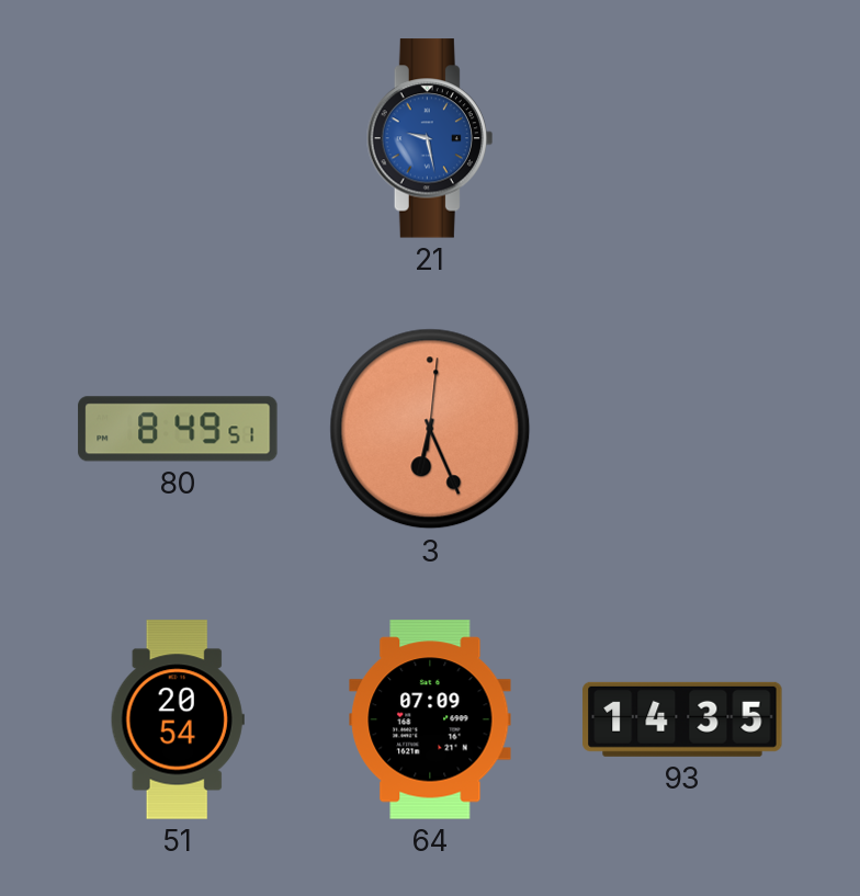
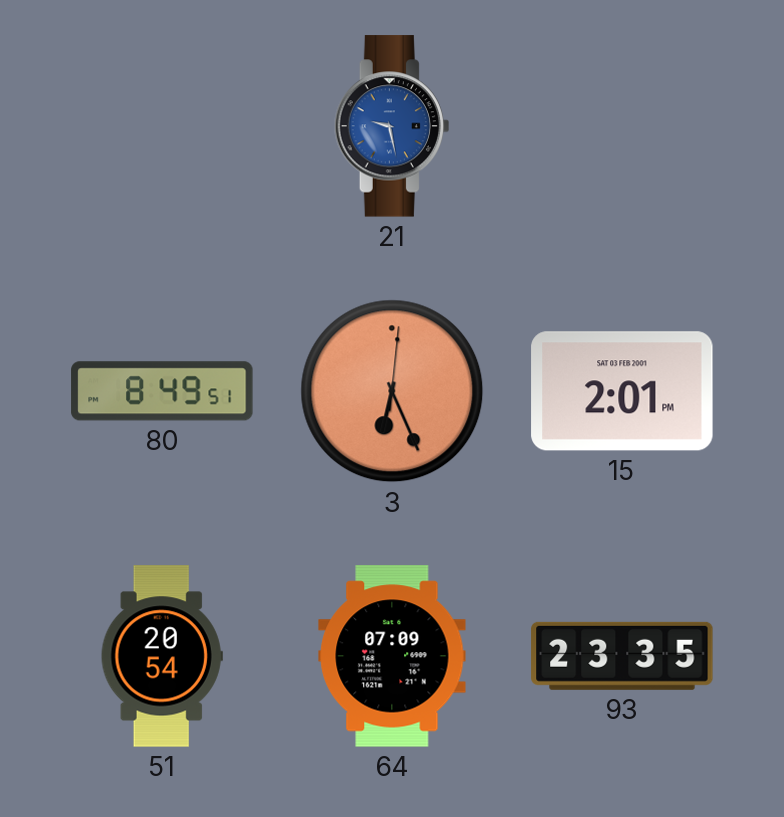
15: none -> 2:01 (622, 391)
93: 14:35 -> 23:35 (622, 656)
